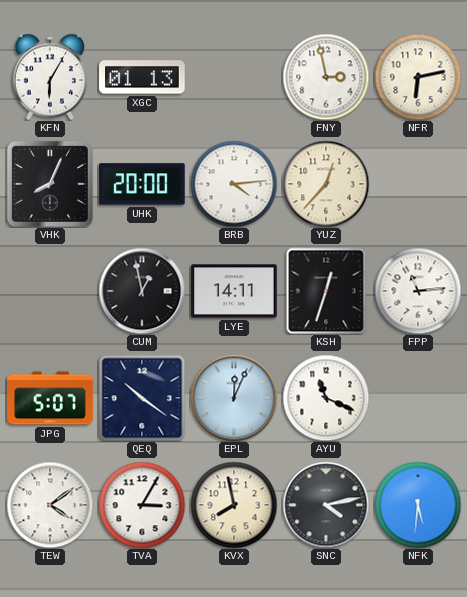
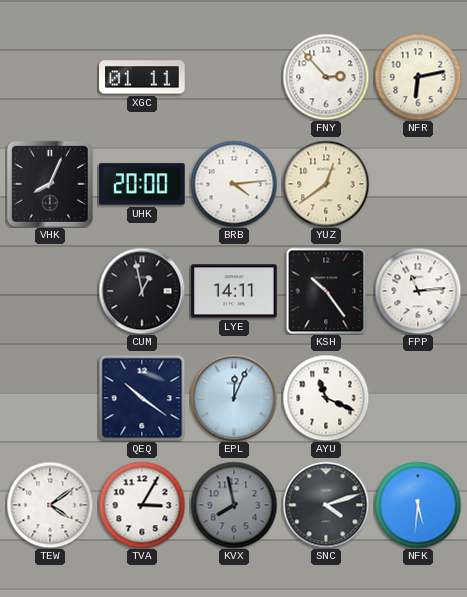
KFN: 6:05 -> none (50, 77)
XGC: 01:13 -> 01:11 (142, 77)
FNY: 2:58 -> 2:53 (326, 77)
YUZ: 12:37 -> 12:39 (326, 184)
KSH: 12:33 -> 10:24 (326, 291)
JPG: 5:07 -> none (50, 398)
KVX dial: cream -> grey (234, 505)
SNC: 4:13 -> 4:12 (326, 505)
